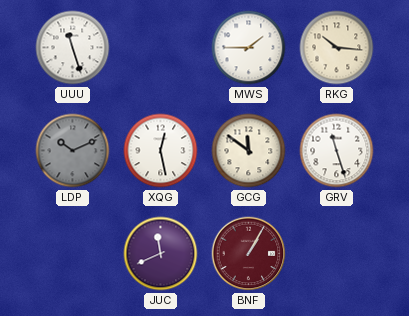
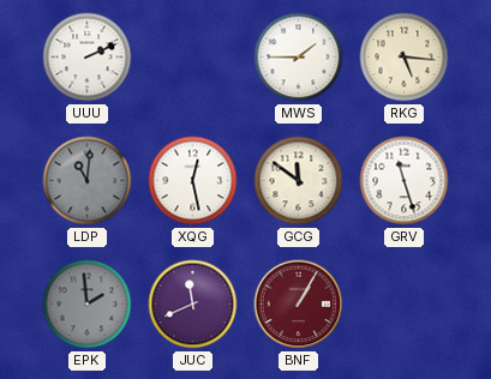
UUU: 11:27 -> 2:11 (88, 58)
RKG: 10:16 -> 5:16 (405, 58)
LDP: 10:11 -> 11:01 (88, 181)
EPK: none -> 1:59 (88, 305)
